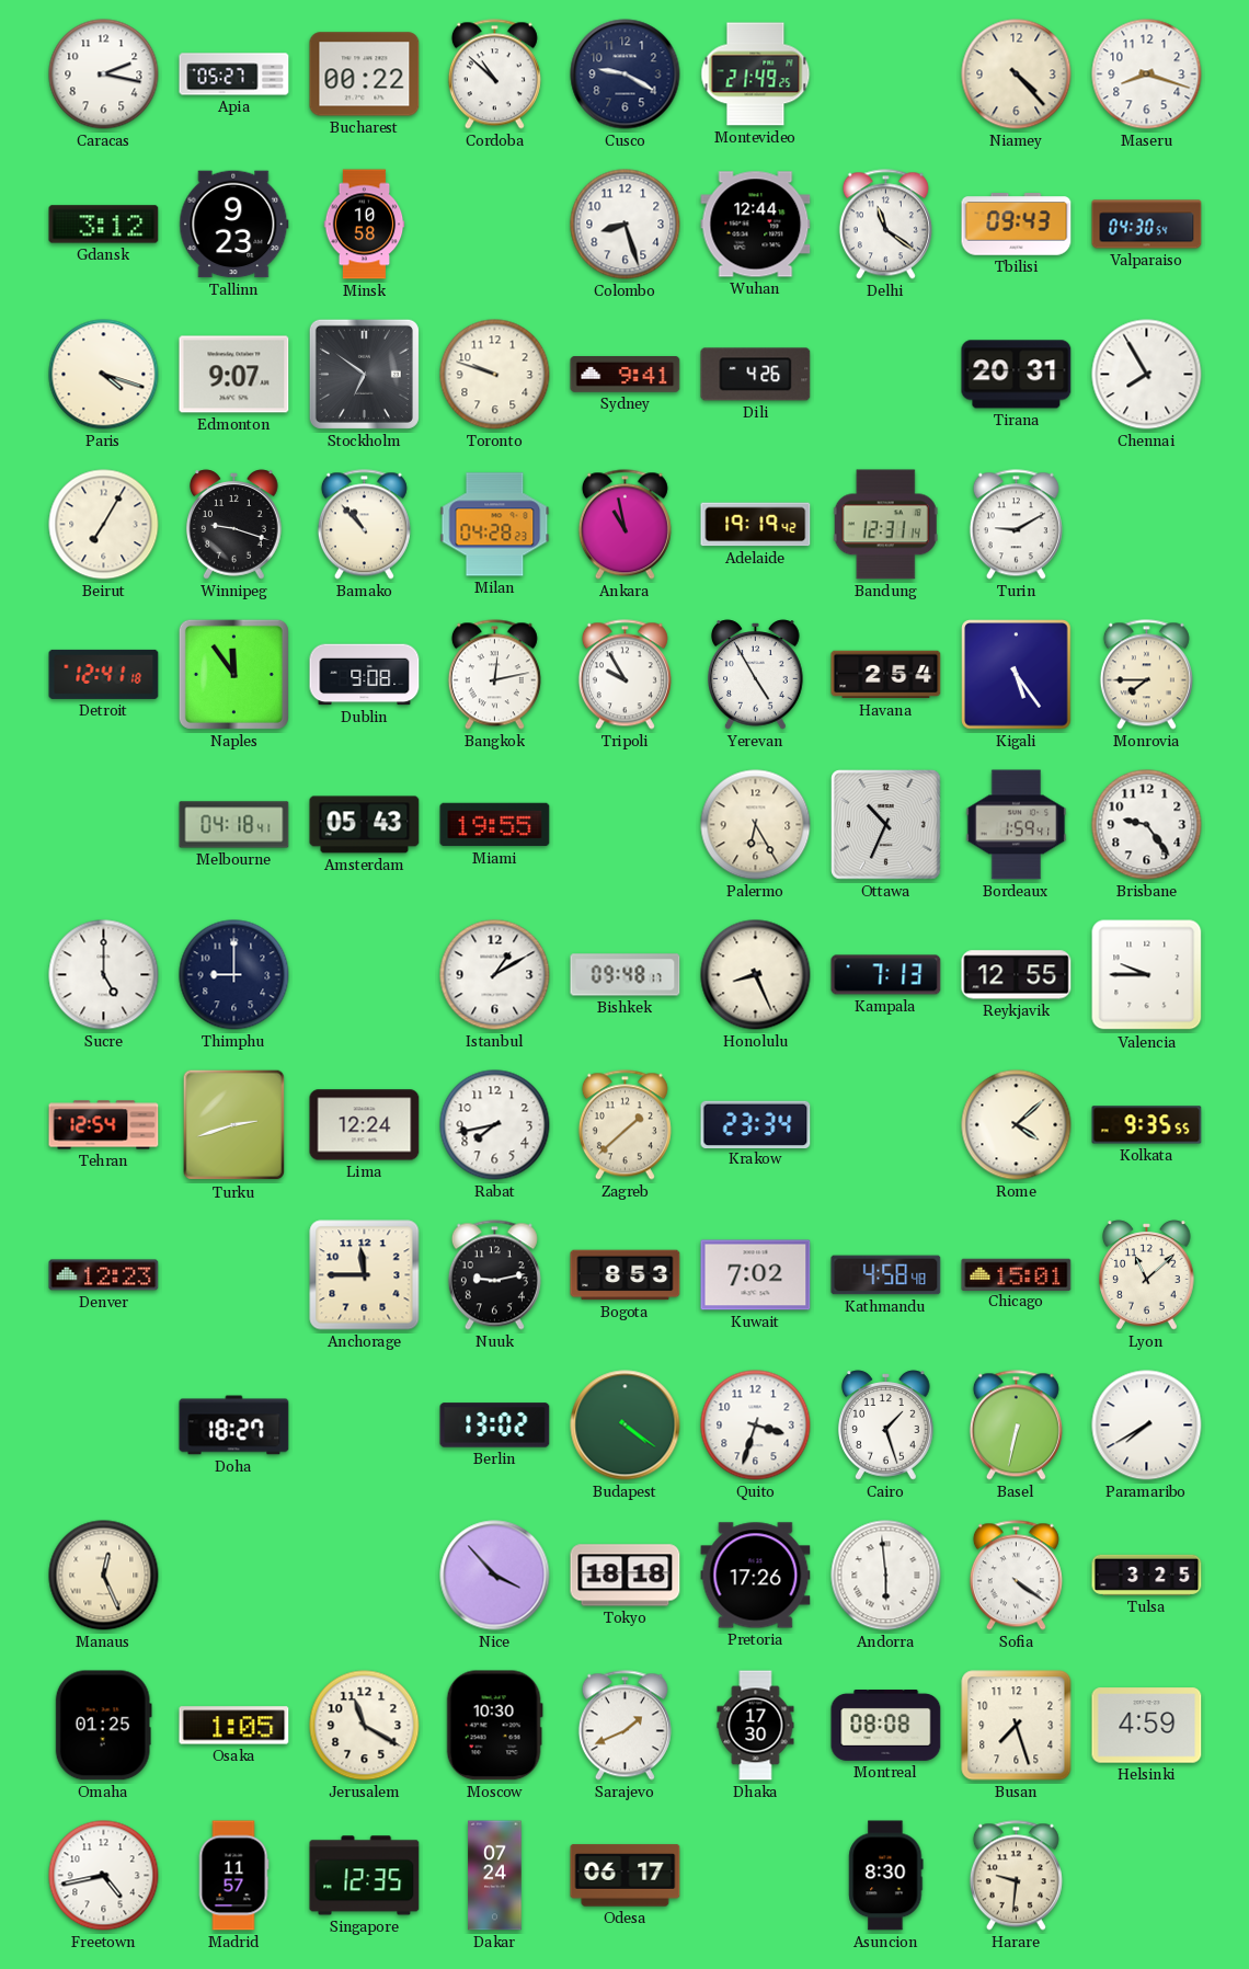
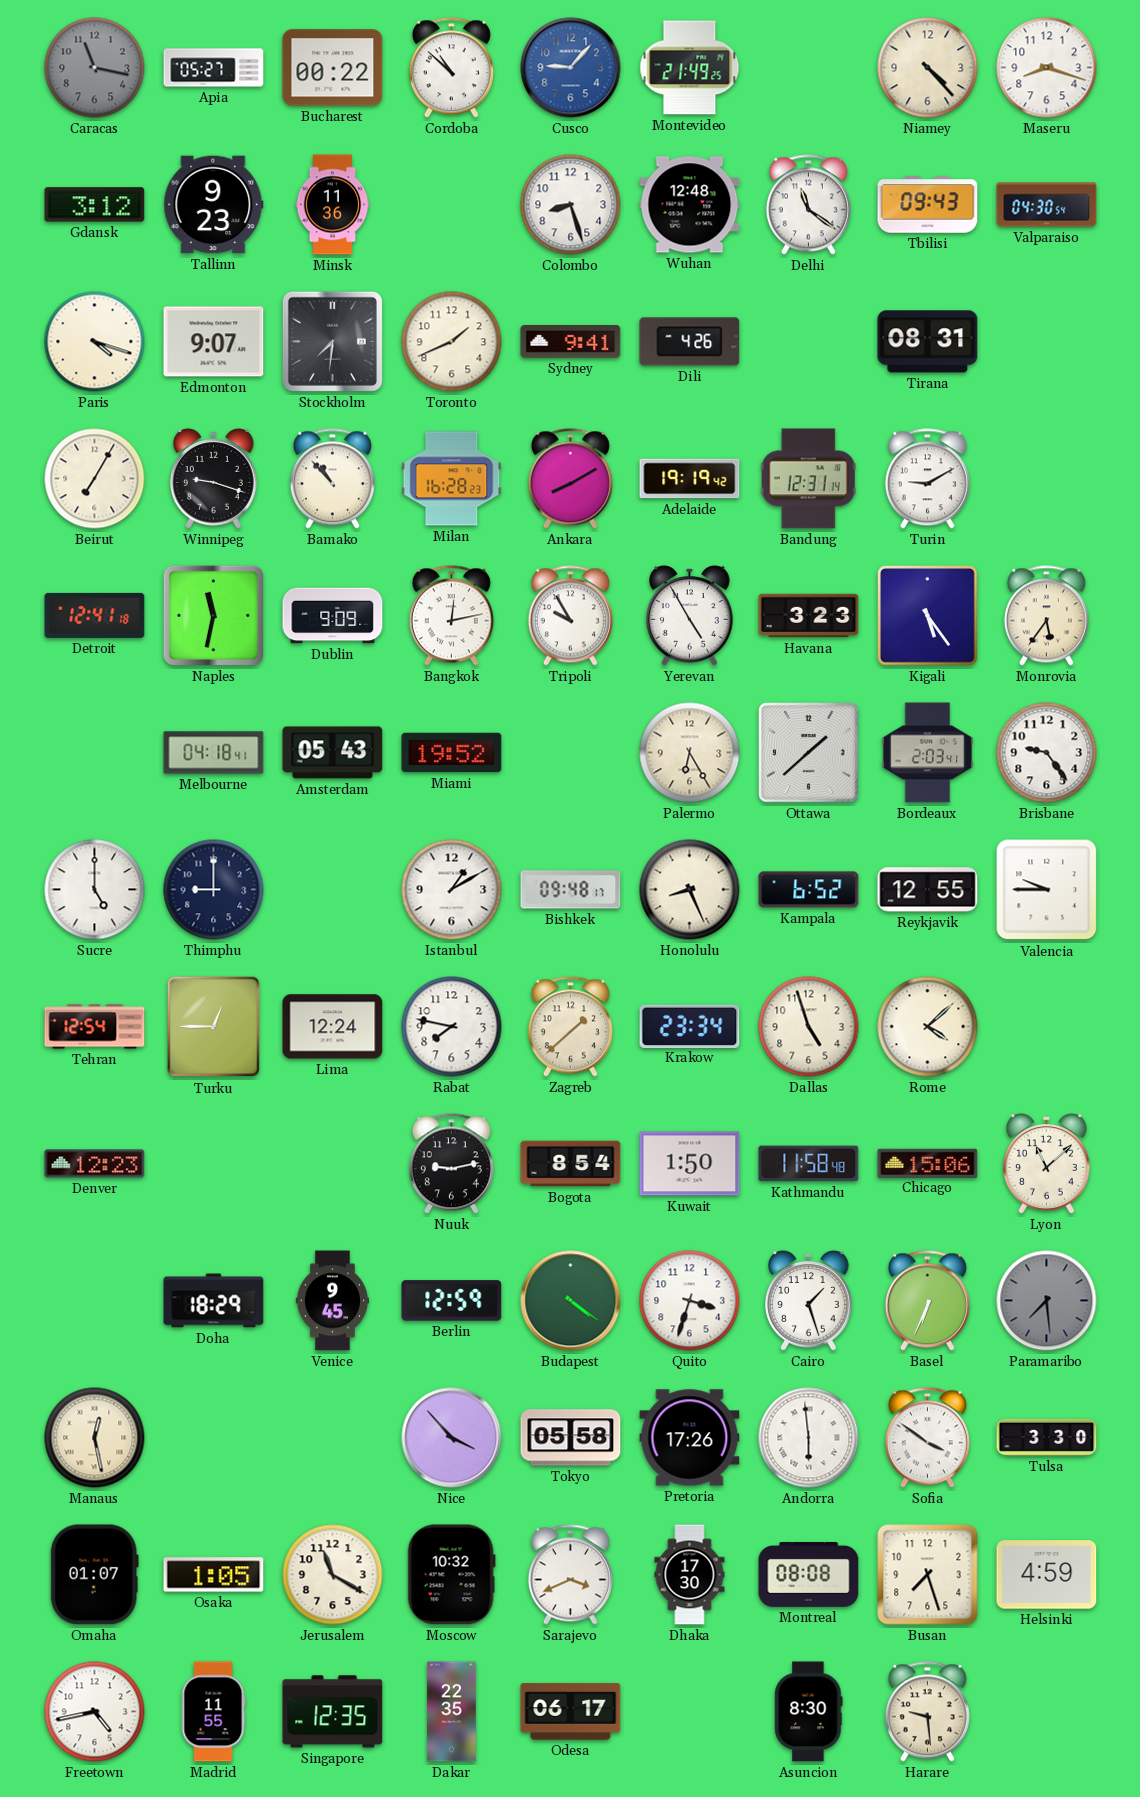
Caracas: 2:17 -> 11:17 (95, 68)
Caracas dial: white -> grey (95, 68)
Cusco: 9:20 -> 9:07 (571, 68)
Cusco dial: navy -> blue (571, 68)
Minsk: 10:58 -> 11:36 (333, 205)
Wuhan: 12:44 -> 12:48 (690, 205)
Stockholm: 6:51 -> 7:31 (332, 341)
Toronto: 9:48 -> 1:41 (452, 342)
Tirana: 20:31 -> 08:31 (928, 342)
Chennai: 7:55 -> none (1147, 375)
Milan: 04:28 -> 16:28 (452, 479)
Ankara: 10:58 -> 8:10 (570, 479)
Naples: 11:54 -> 11:32 (213, 615)
Dublin: 9:08 -> 9:09 (333, 616)
Havana: 2:54 -> 3:23 (809, 616)
Monrovia: 7:45 -> 5:36 (1046, 616)
Miami: 19:55 -> 19:52 (452, 753)
Ottawa: 10:34 -> 1:38 (809, 753)
Bordeaux: 1:59 -> 2:03 (928, 753)
Kampala: 7:13 -> 6:52 (809, 890)
Turku: 2:42 -> 12:45 (214, 1027)
Rabat: 7:43 -> 7:47 (452, 1027)
Dallas: none -> 4:57 (809, 1027)
Kolkata: 9:35 -> none (1147, 1125)
Anchorage: 11:45 -> none (365, 1275)
Bogota: 8:53 -> 8:54 (571, 1164)
Kuwait: 7:02 -> 1:50 (690, 1164)
Kathmandu: 4:58 -> 11:58 (809, 1164)
Chicago: 15:01 -> 15:06 (928, 1163)
Doha: 18:27 -> 18:29 (214, 1301)
Venice: none -> 9:45 (332, 1301)
Berlin: 13:02 -> 12:59 (452, 1301)
Basel: 6:32 -> 6:34 (927, 1301)
Paramaribo: 7:40 -> 7:29 (1047, 1301)
Paramaribo dial: white -> grey (1047, 1301)
Manaus: 12:26 -> 12:28 (95, 1438)
Tokyo: 18:18 -> 05:58 (571, 1438)
Sofia: 4:21 -> 3:51 (927, 1438)
Tulsa: 3:25 -> 3:30 (1047, 1437)
Omaha: 01:25 -> 01:07 (94, 1575)
Moscow: 10:30 -> 10:32 (451, 1575)
Sarajevo: 1:41 -> 3:41 (570, 1575)
Madrid: 11:57 -> 11:55 (213, 1712)
Dakar: 07:24 -> 22:35 (452, 1712)
Harare: 9:31 -> 9:29 (927, 1712)
